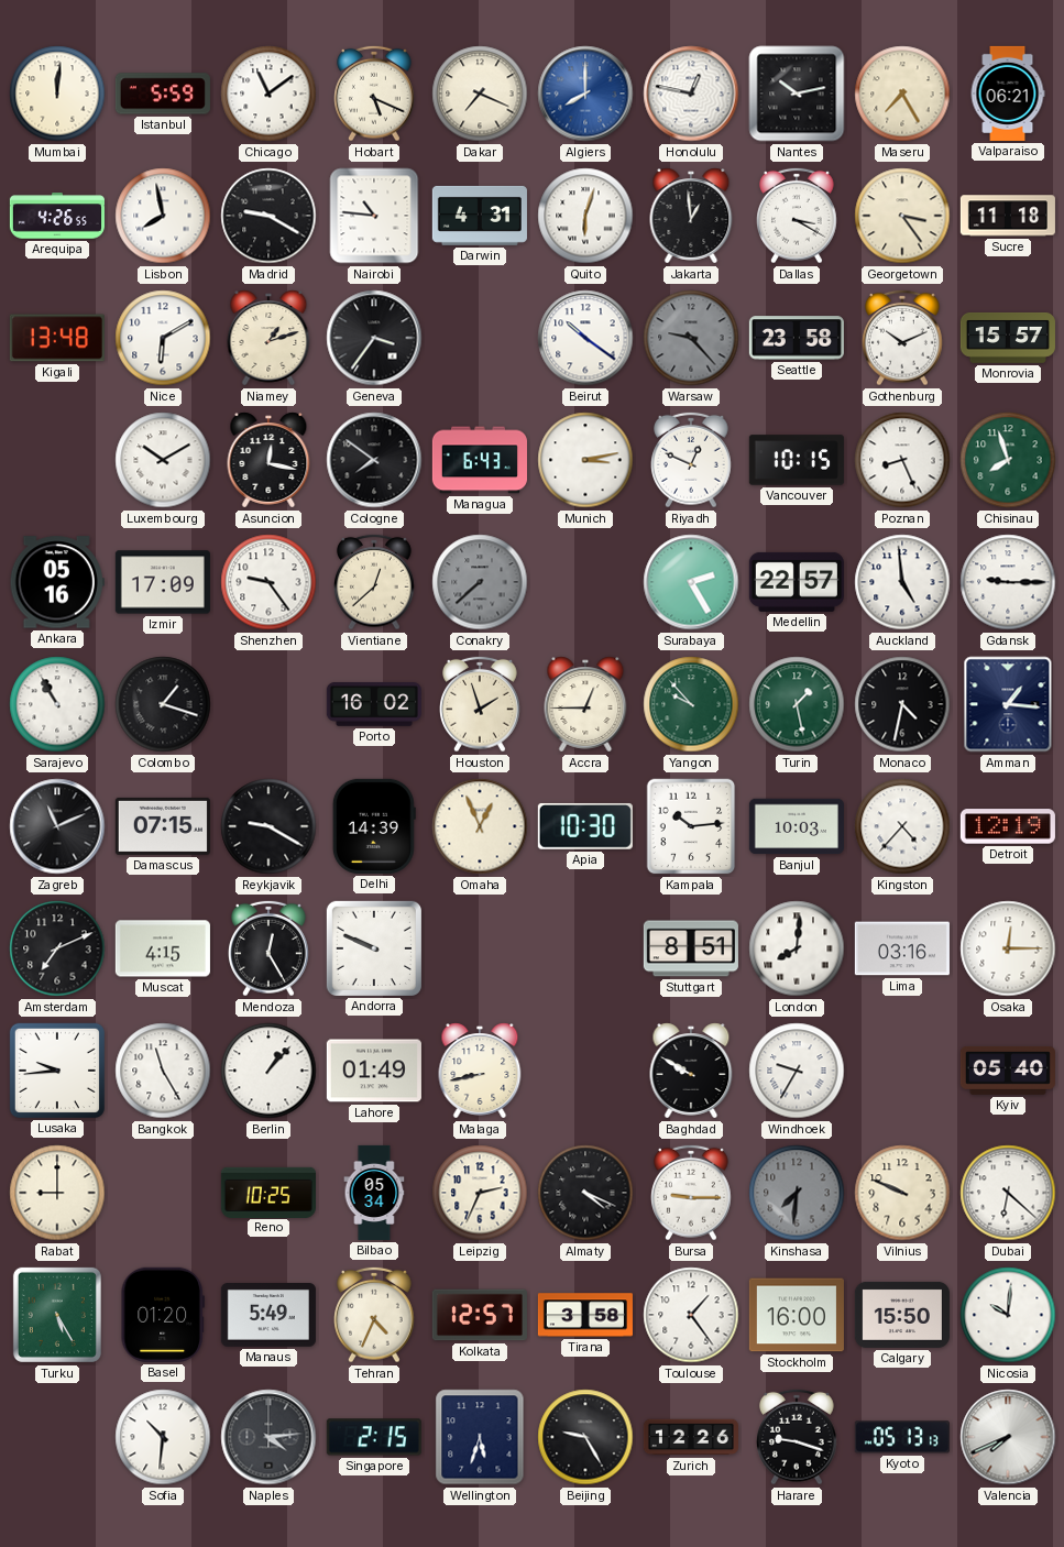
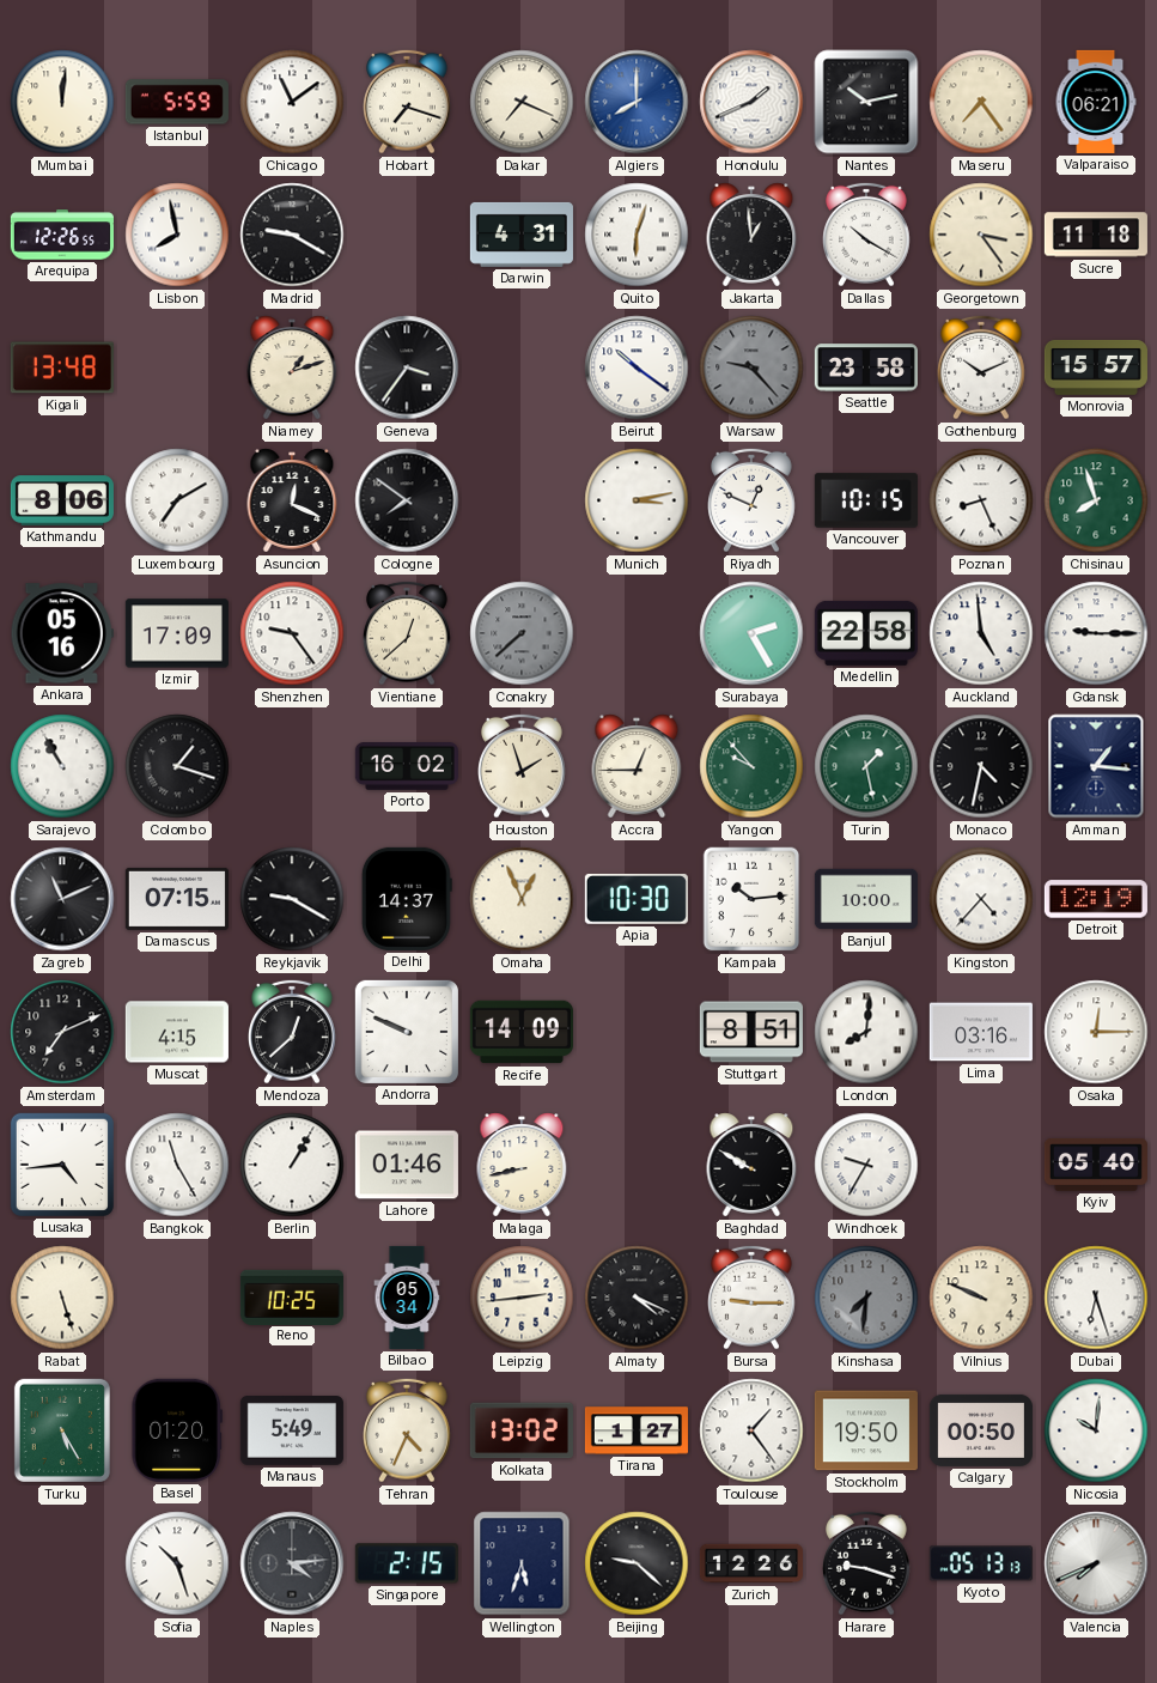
Hobart: 5:19 -> 7:18 (408, 102)
Honolulu: 12:47 -> 1:41 (751, 102)
Maseru: 7:25 -> 7:24 (981, 102)
Arequipa: 4:26 -> 12:26 (62, 235)
Nairobi: 10:46 -> none (374, 216)
Dallas: 3:20 -> 10:20 (867, 235)
Nice: 6:10 -> none (163, 338)
Kathmandu: none -> 8:06 (62, 500)
Luxembourg: 10:10 -> 7:10 (177, 500)
Asuncion: 12:17 -> 12:19 (292, 500)
Managua: 6:43 -> none (480, 460)
Medellin: 22:57 -> 22:58 (866, 633)
Delhi: 14:39 -> 14:37 (407, 899)
Banjul: 10:03 -> 10:00 (866, 899)
Mendoza: 12:25 -> 12:38 (293, 1032)
Recife: none -> 14:09 (522, 1032)
Lusaka: 9:44 -> 4:44 (62, 1165)
Berlin: 1:07 -> 1:05 (292, 1165)
Lahore: 01:49 -> 01:46 (407, 1165)
Rabat: 9:00 -> 5:27 (62, 1298)
Leipzig: 2:34 -> 2:44 (522, 1298)
Dubai: 6:22 -> 6:27 (1096, 1298)
Kolkata: 12:57 -> 13:02 (522, 1430)
Tirana: 3:58 -> 1:27 (637, 1430)
Stockholm: 16:00 -> 19:50 (866, 1430)
Calgary: 15:50 -> 00:50 (981, 1430)
Sofia: 10:31 -> 10:27 (177, 1563)
Beijing: 9:25 -> 9:22 (637, 1563)
